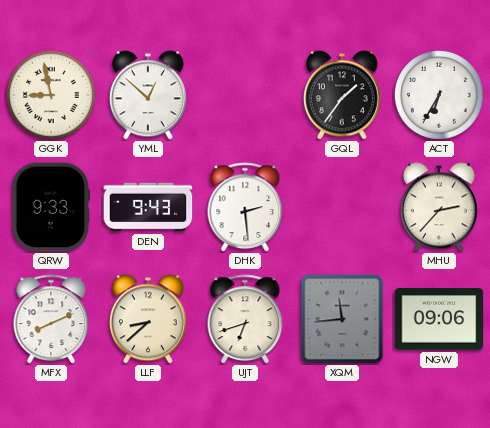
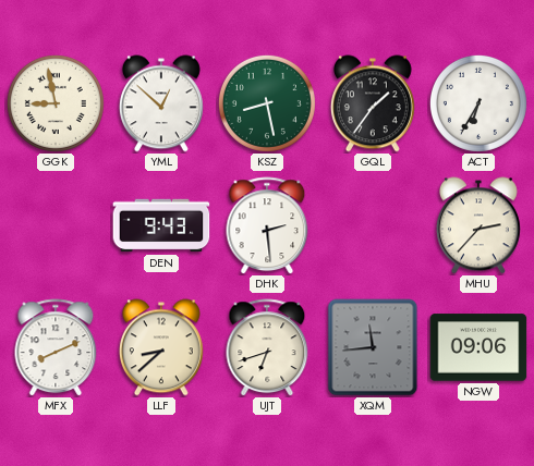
KSZ: none -> 8:28 (267, 103)
QRW: 9:33 -> none (51, 207)
